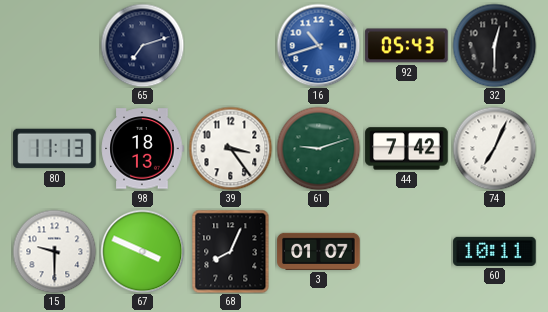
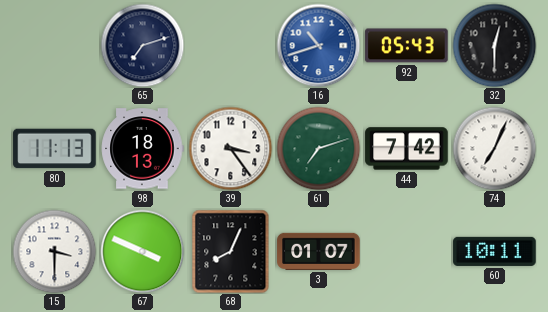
61: 9:12 -> 7:12 (318, 148)
15: 9:30 -> 3:30 (54, 251)
